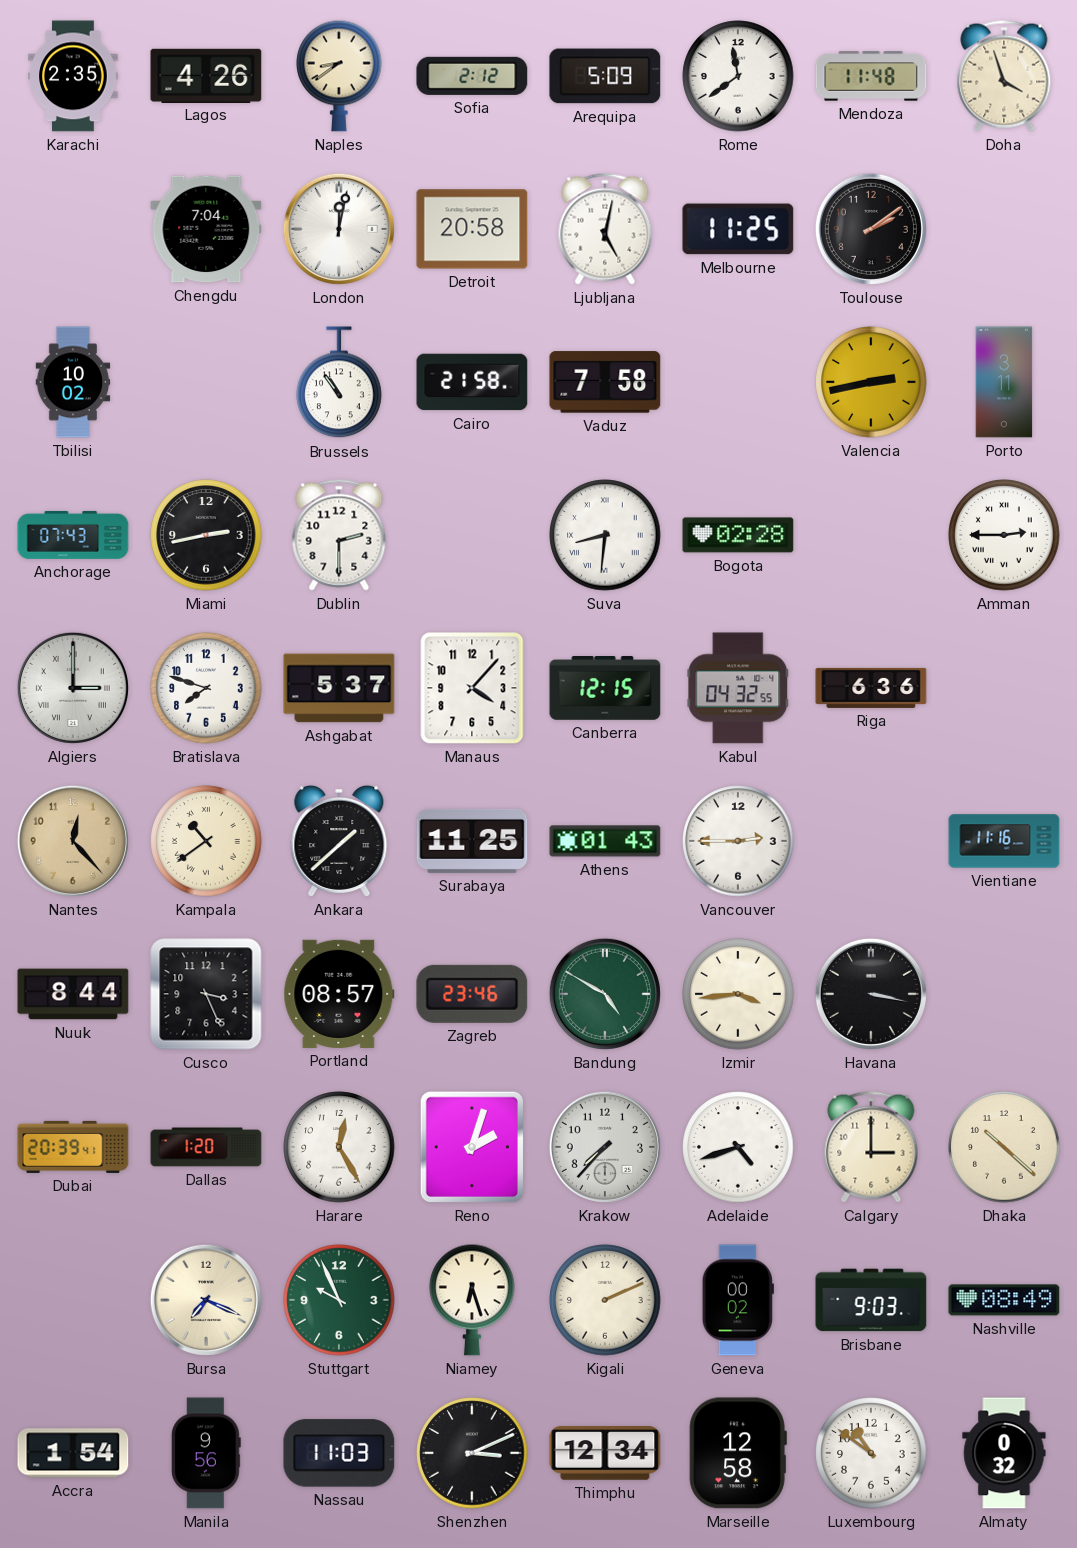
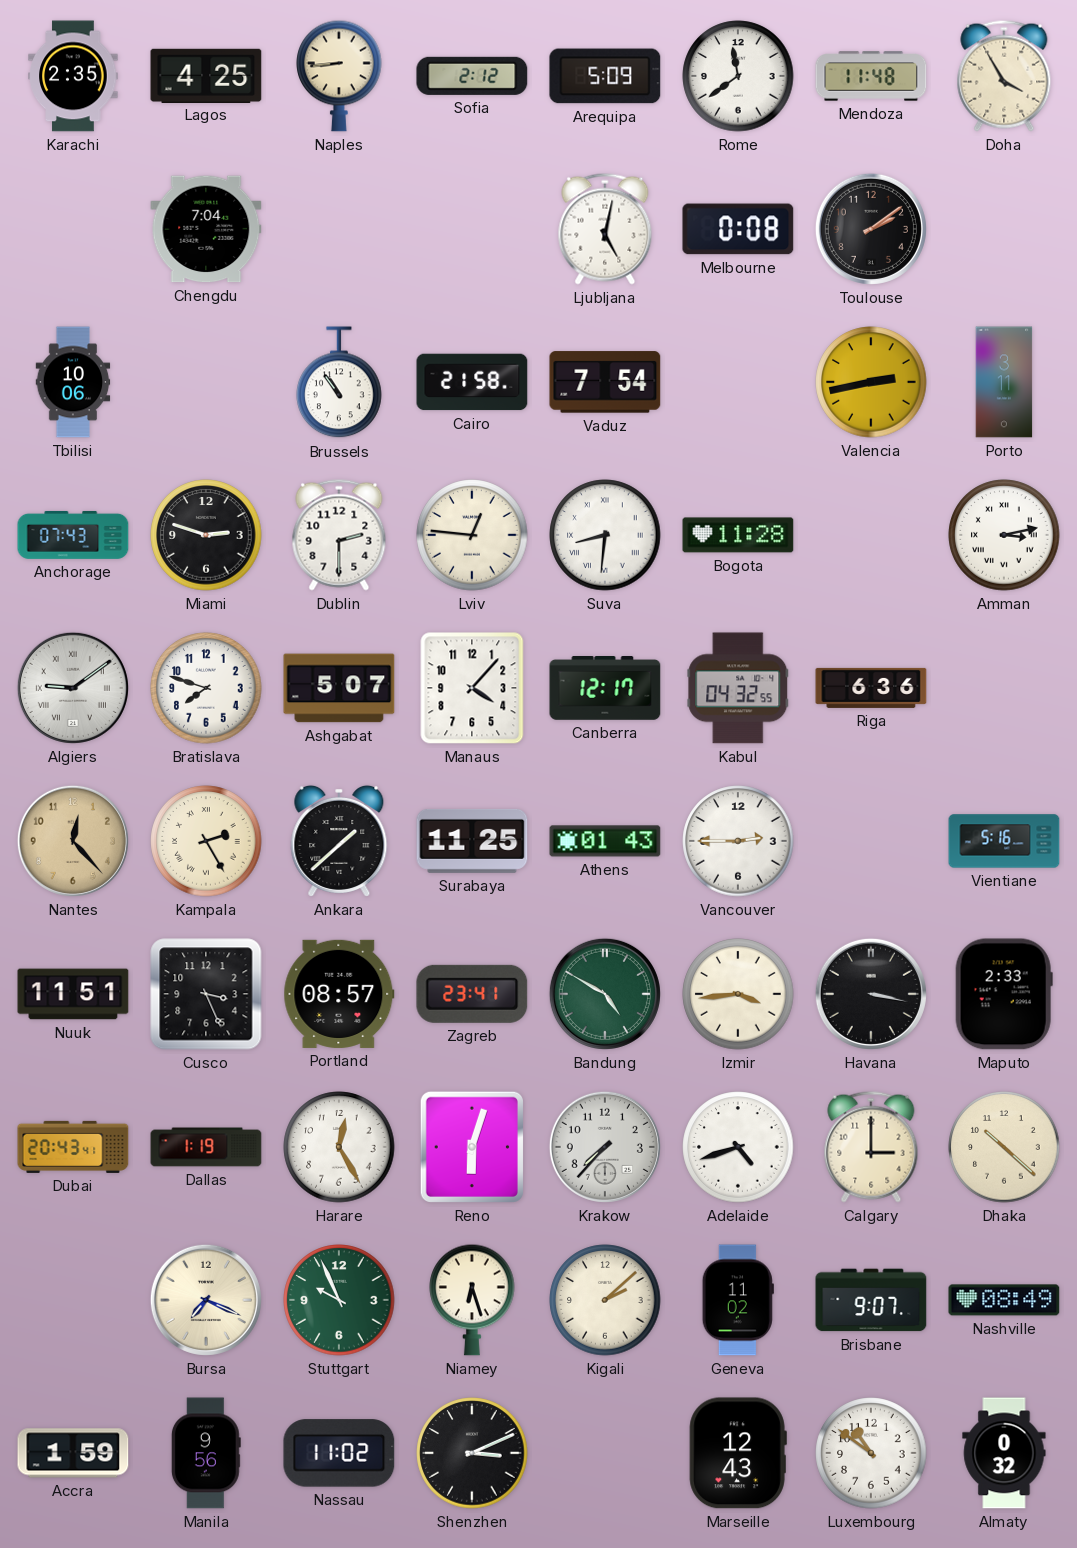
Lagos: 4:26 -> 4:25 (206, 75)
Naples: 8:39 -> 8:44 (339, 76)
Doha: 3:57 -> 3:55 (1004, 76)
London: 12:02 -> none (339, 229)
Detroit: 20:58 -> none (472, 229)
Melbourne: 11:25 -> 0:08 (738, 229)
Tbilisi: 10:02 -> 10:06 (73, 382)
Vaduz: 7:58 -> 7:54 (605, 382)
Miami: 2:43 -> 2:48 (206, 535)
Lviv: none -> 12:46 (472, 535)
Bogota: 02:28 -> 11:28 (738, 535)
Amman: 2:45 -> 3:13 (1004, 535)
Algiers: 3:00 -> 9:09 (73, 688)
Ashgabat: 5:37 -> 5:07 (339, 688)
Canberra: 12:15 -> 12:17 (605, 689)
Kampala: 10:39 -> 2:25 (206, 841)
Vientiane: 11:16 -> 5:16 (1004, 841)
Nuuk: 8:44 -> 11:51 (73, 994)
Zagreb: 23:46 -> 23:41 (472, 994)
Maputo: none -> 2:33 (1004, 994)
Dubai: 20:39 -> 20:43 (73, 1147)
Dallas: 1:20 -> 1:19 (206, 1147)
Reno: 2:03 -> 6:03 (472, 1147)
Kigali: 2:11 -> 2:08 (605, 1300)
Geneva: 00:02 -> 11:02 (738, 1300)
Brisbane: 9:03 -> 9:07 (871, 1300)
Accra: 1:54 -> 1:59 (73, 1453)
Nassau: 11:03 -> 11:02 (339, 1453)
Thimphu: 12:34 -> none (605, 1453)
Marseille: 12:58 -> 12:43 (738, 1453)
